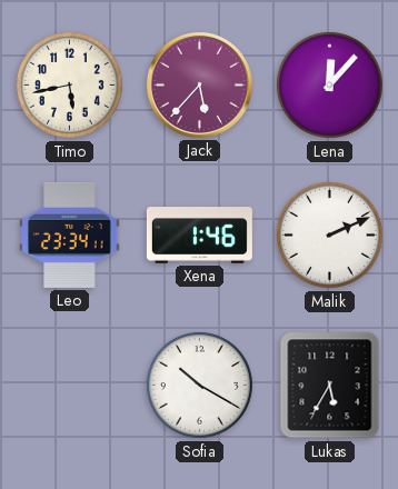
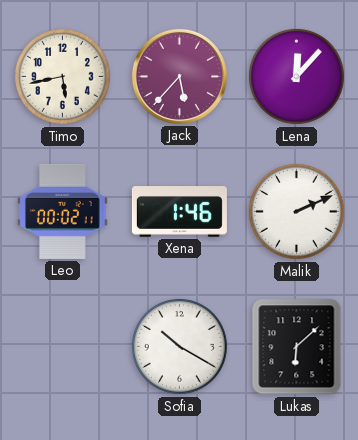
Leo: 23:34 -> 00:02 (63, 211)
Lukas: 5:35 -> 6:08 (297, 347)
